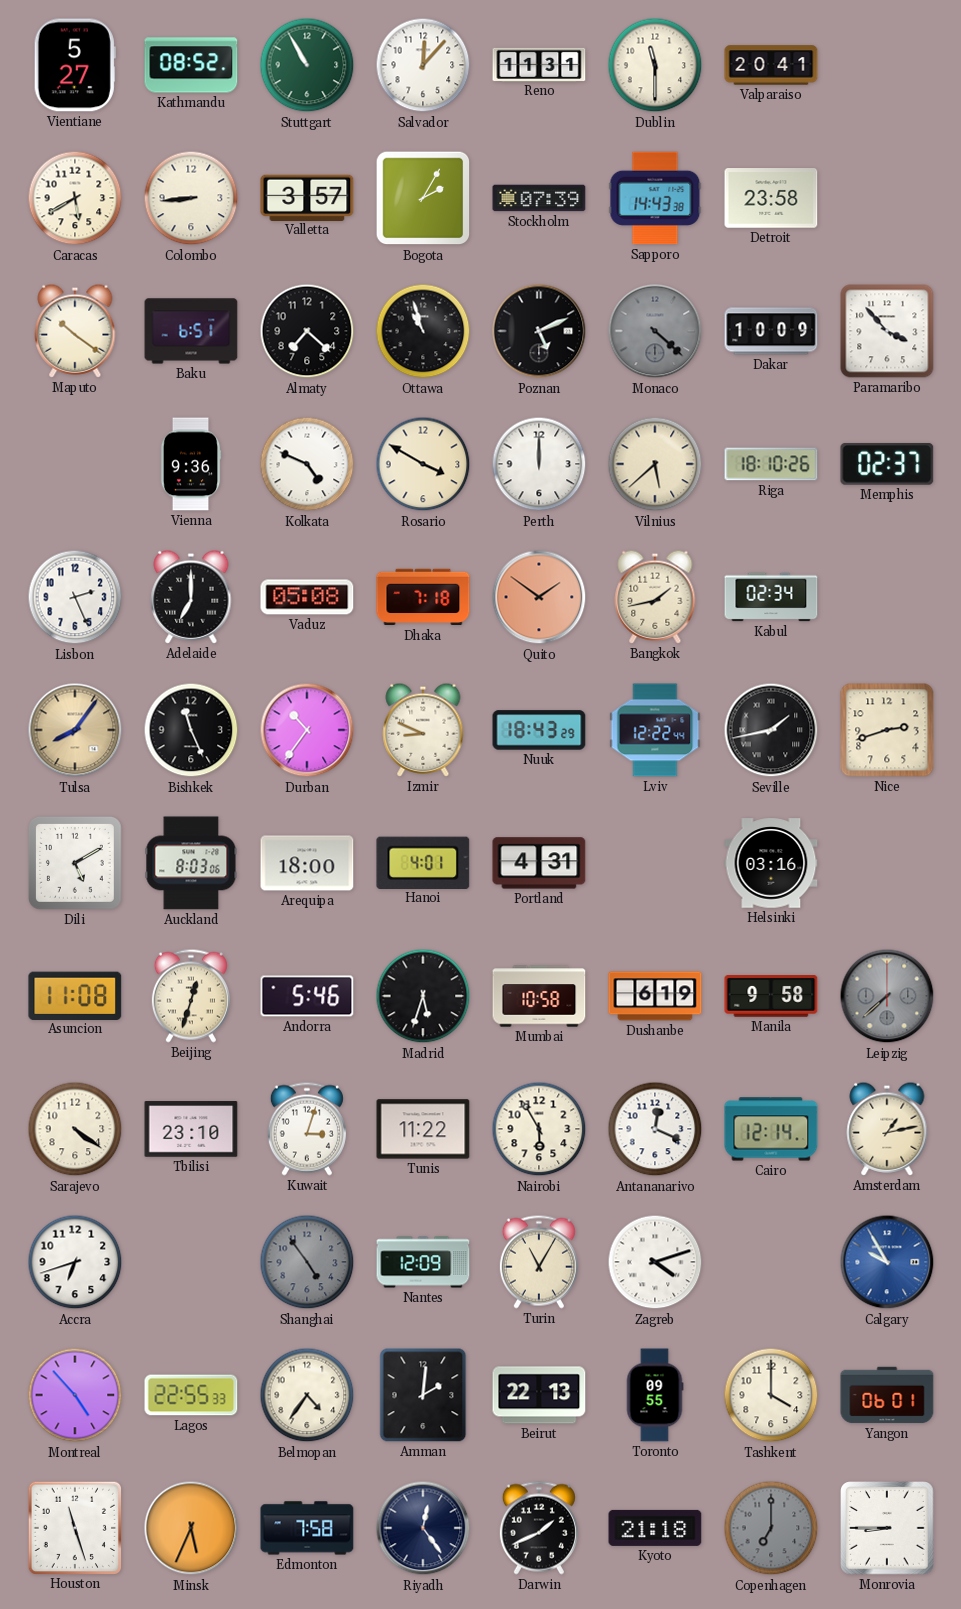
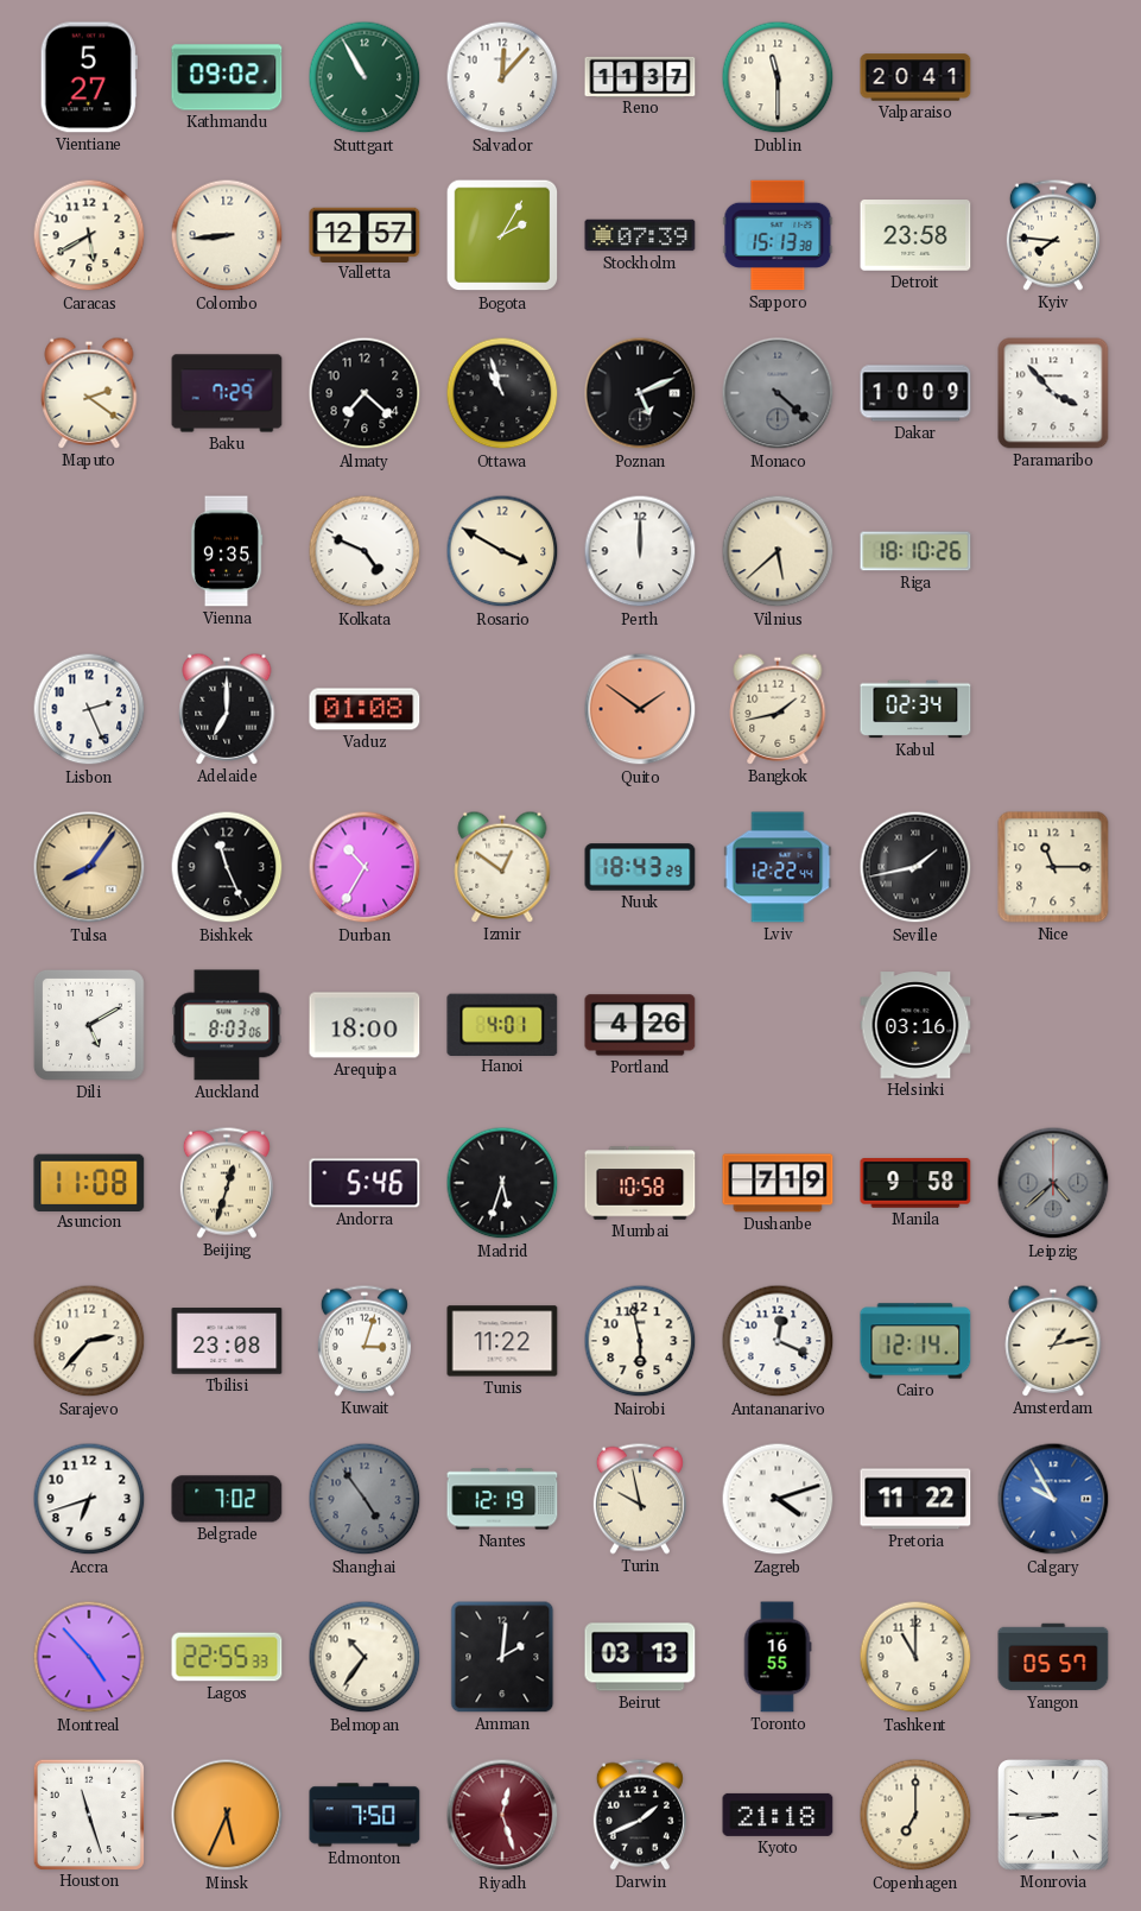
Kathmandu: 08:52 -> 09:02 (227, 77)
Reno: 11:31 -> 11:37 (640, 76)
Valletta: 3:57 -> 12:57 (365, 234)
Sapporo: 14:43 -> 15:13 (778, 235)
Kyiv: none -> 7:46 (1053, 235)
Maputo: 10:21 -> 2:21 (89, 393)
Baku: 6:51 -> 7:29 (227, 393)
Vienna: 9:36 -> 9:35 (227, 551)
Memphis: 02:37 -> none (887, 464)
Vaduz: 05:08 -> 01:08 (365, 709)
Dhaka: 7:18 -> none (423, 597)
Durban: 10:36 -> 10:35 (365, 867)
Izmir: 8:49 -> 12:51 (502, 867)
Nice: 2:42 -> 11:15 (1053, 867)
Portland: 4:31 -> 4:26 (640, 1025)
Dushanbe: 6:19 -> 7:19 (778, 1183)
Leipzig: 7:38 -> 4:38 (1053, 1183)
Sarajevo: 4:21 -> 2:37 (89, 1341)
Tbilisi: 23:10 -> 23:08 (227, 1341)
Nairobi: 5:55 -> 5:58 (640, 1341)
Belgrade: none -> 7:02 (227, 1499)
Nantes: 12:09 -> 12:19 (502, 1499)
Turin: 11:05 -> 9:58 (640, 1499)
Pretoria: none -> 11:22 (915, 1499)
Belmopan: 4:36 -> 10:36 (365, 1657)
Beirut: 22:13 -> 03:13 (640, 1657)
Toronto: 09:55 -> 16:55 (778, 1657)
Tashkent: 4:00 -> 11:00 (915, 1657)
Yangon: 06:01 -> 05:57 (1053, 1657)
Edmonton: 7:58 -> 7:50 (365, 1815)
Riyadh: 12:24 -> 12:27 (502, 1815)
Riyadh dial: navy -> burgundy (502, 1815)
Copenhagen dial: grey -> cream (915, 1815)
